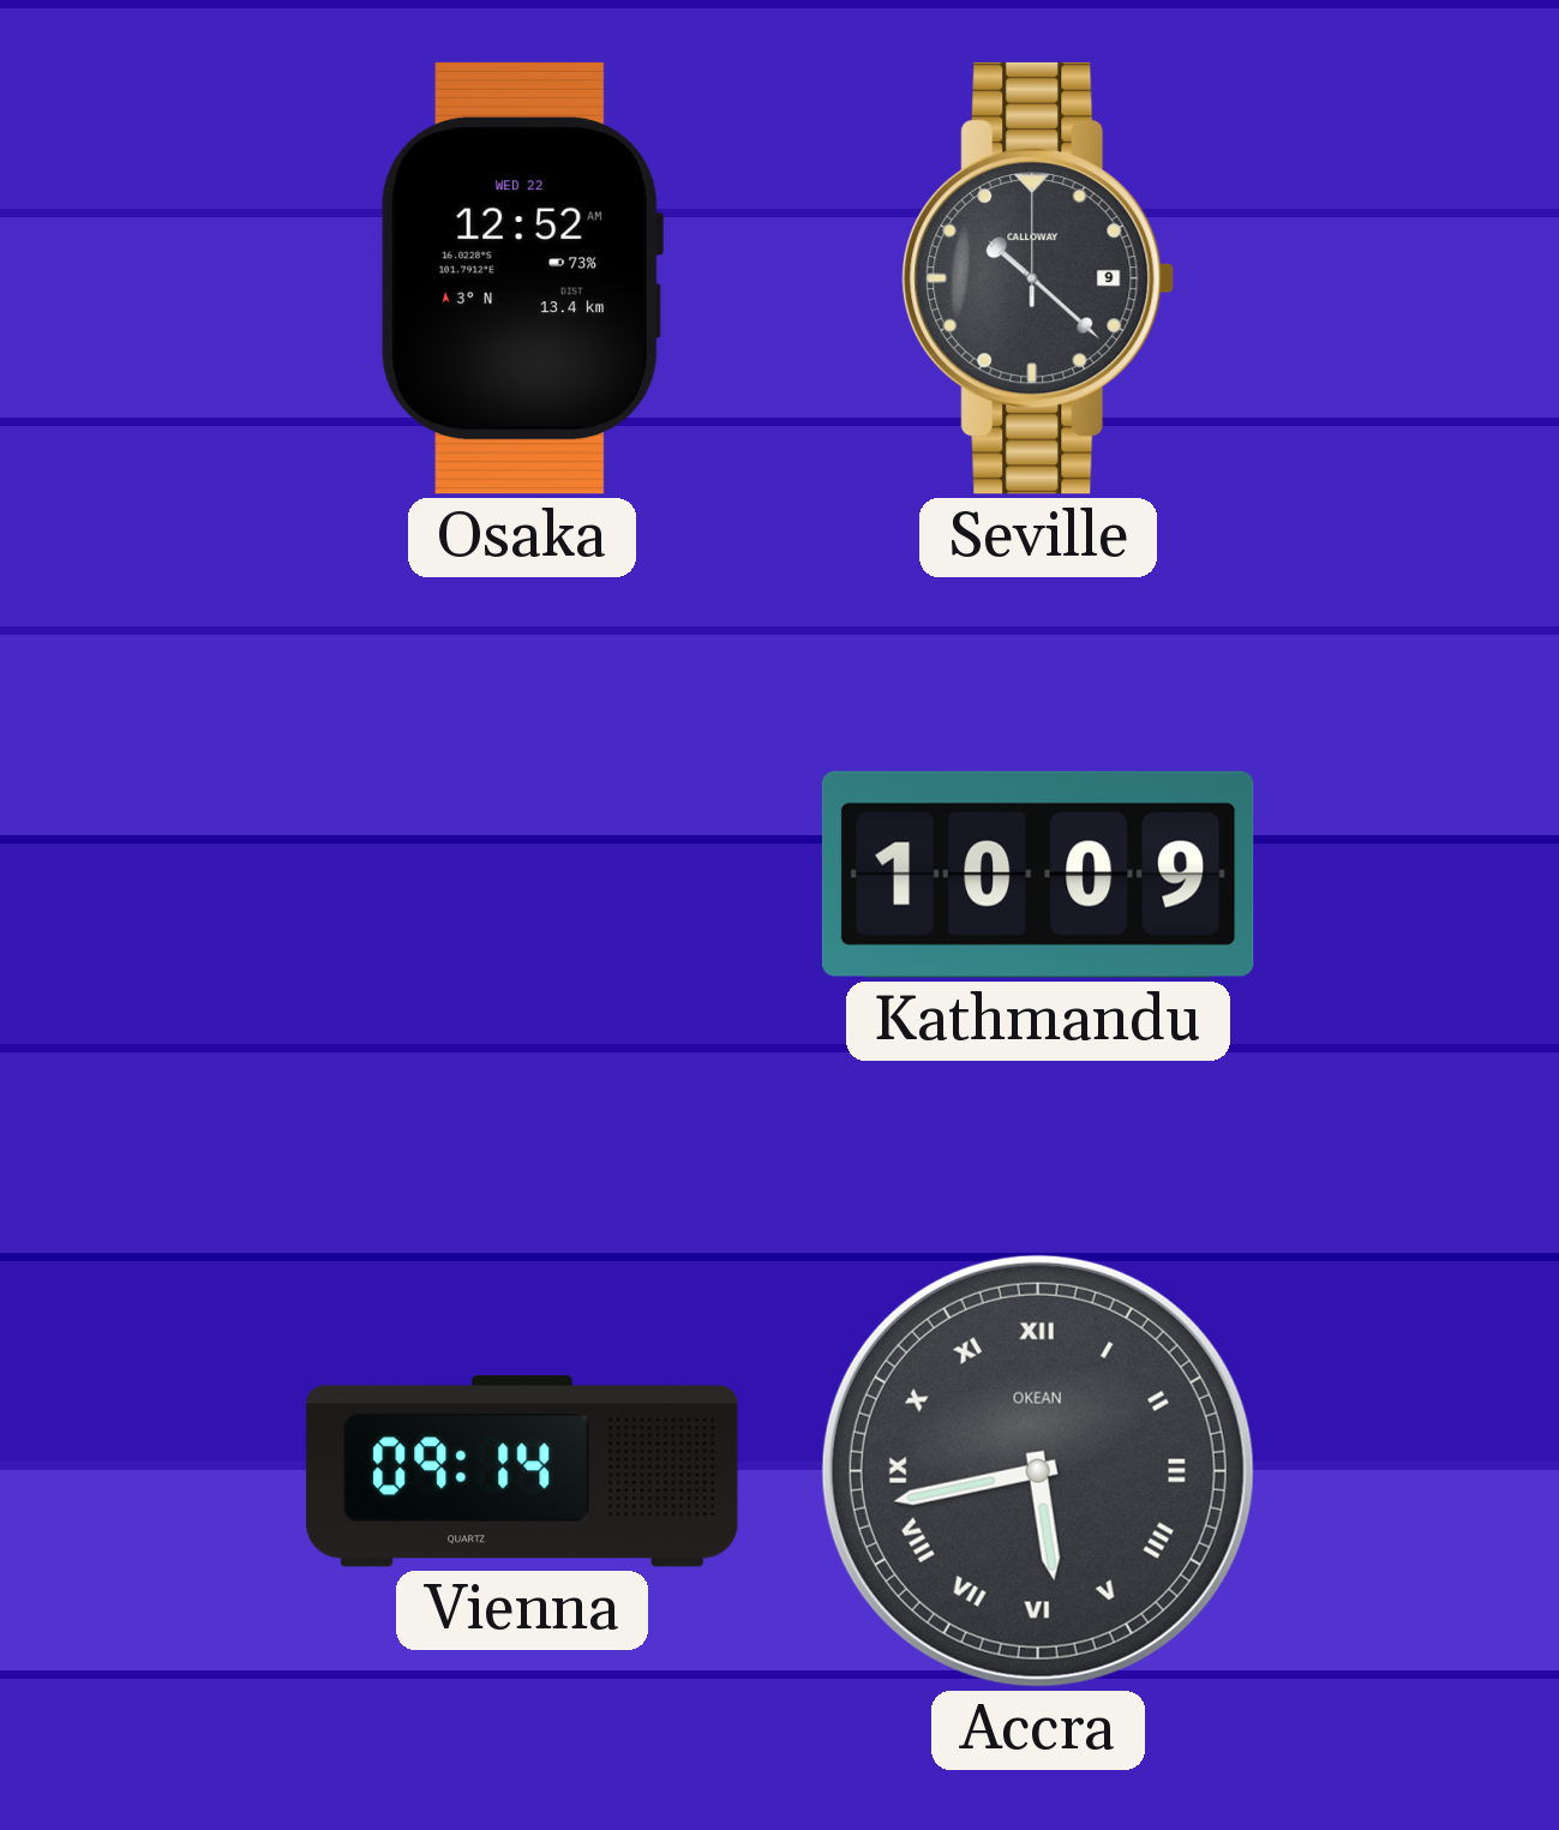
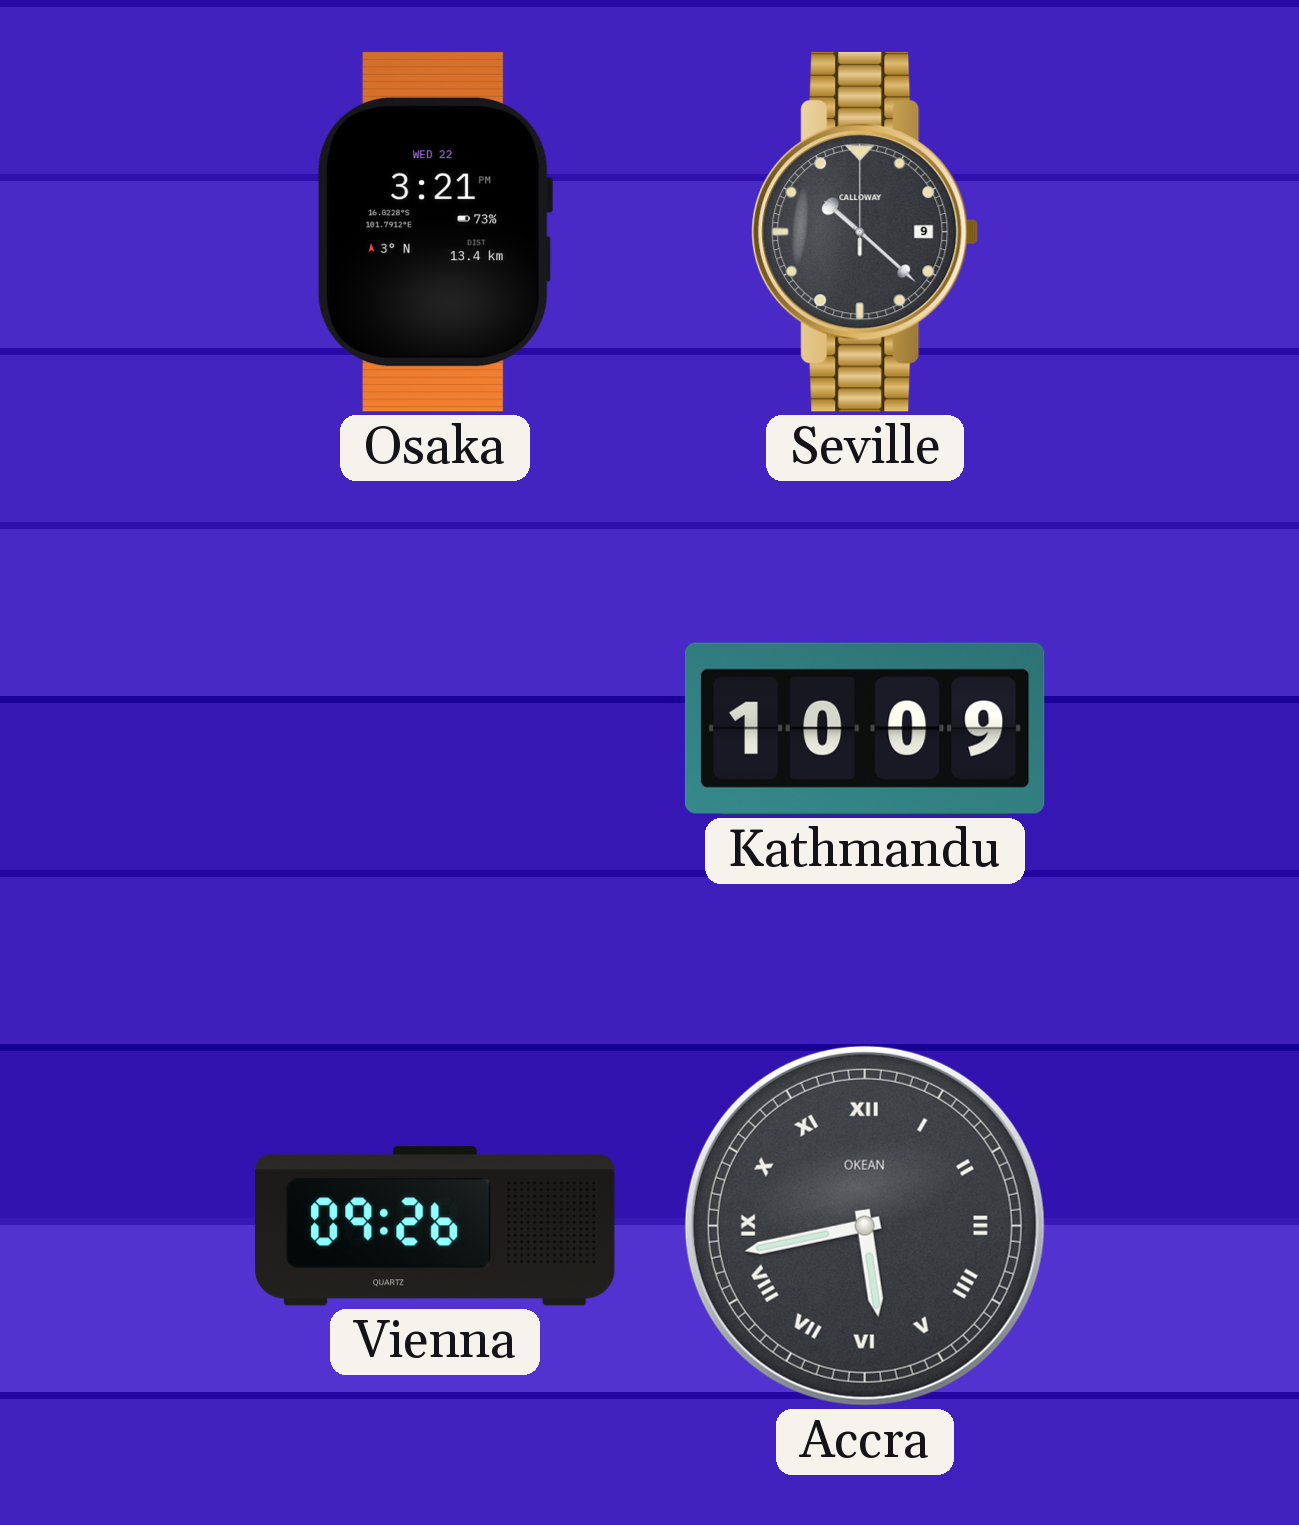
Osaka: 12:52 -> 3:21 (435, 232)
Vienna: 09:14 -> 09:26 (435, 1226)
